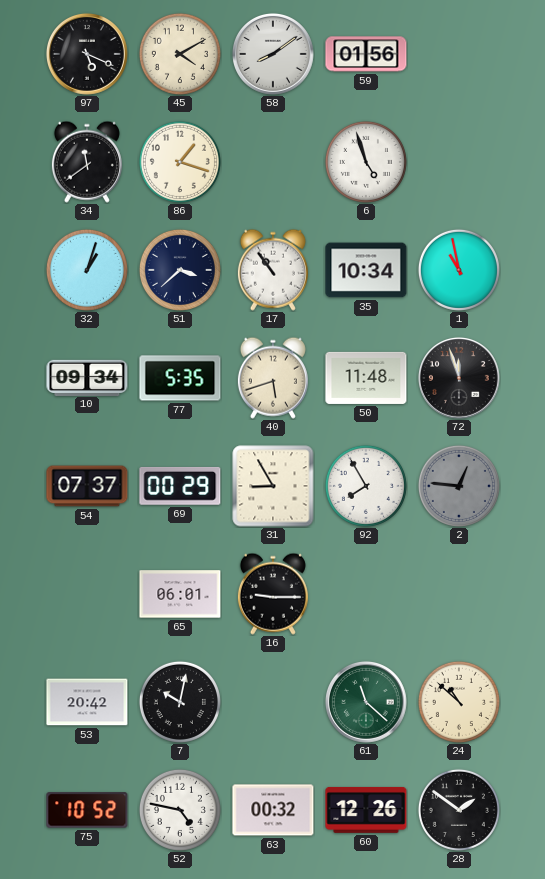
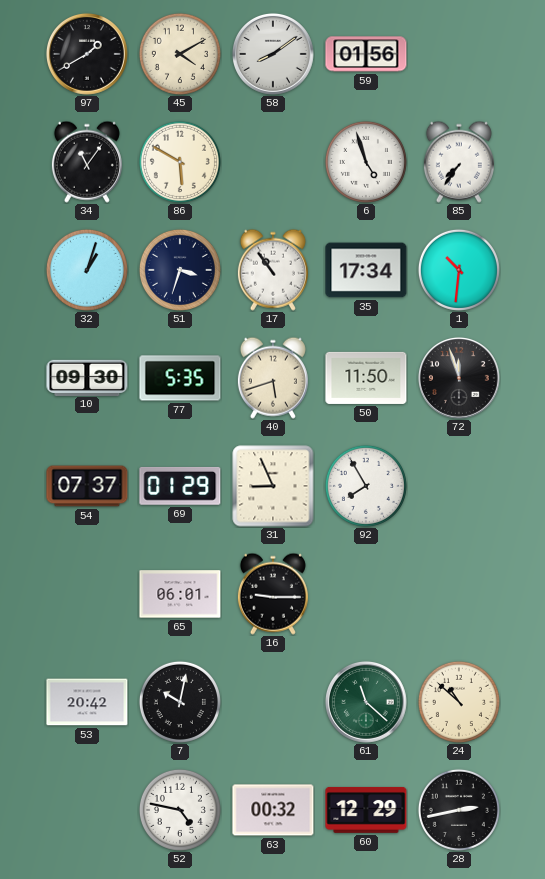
97: 5:19 -> 1:40 (87, 54)
34: 11:39 -> 11:06 (87, 162)
86: 1:18 -> 5:50 (180, 162)
85: none -> 7:36 (459, 162)
51: 3:38 -> 3:33 (180, 270)
35: 10:34 -> 17:34 (366, 270)
1: 10:58 -> 10:31 (459, 270)
10: 09:34 -> 09:30 (87, 377)
50: 11:48 -> 11:50 (366, 378)
69: 00:29 -> 01:29 (180, 486)
31: 8:55 -> 8:56 (273, 486)
2: 12:46 -> none (459, 486)
75: 10:52 -> none (87, 810)
60: 12:26 -> 12:29 (366, 810)
28: 1:51 -> 2:43 (459, 810)
